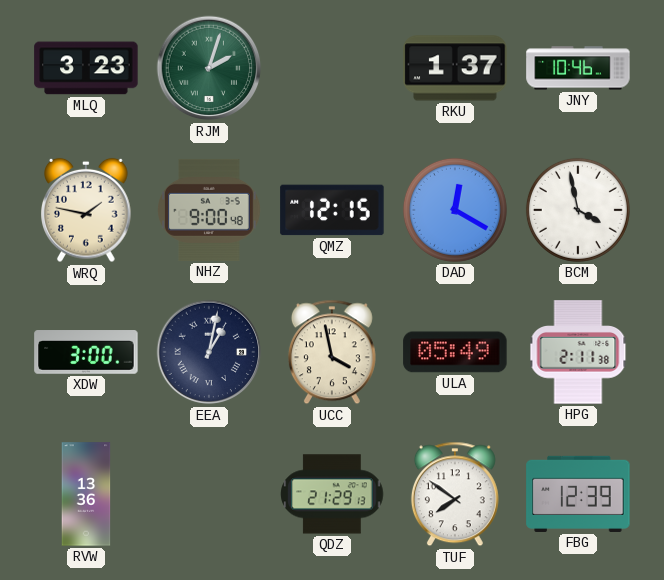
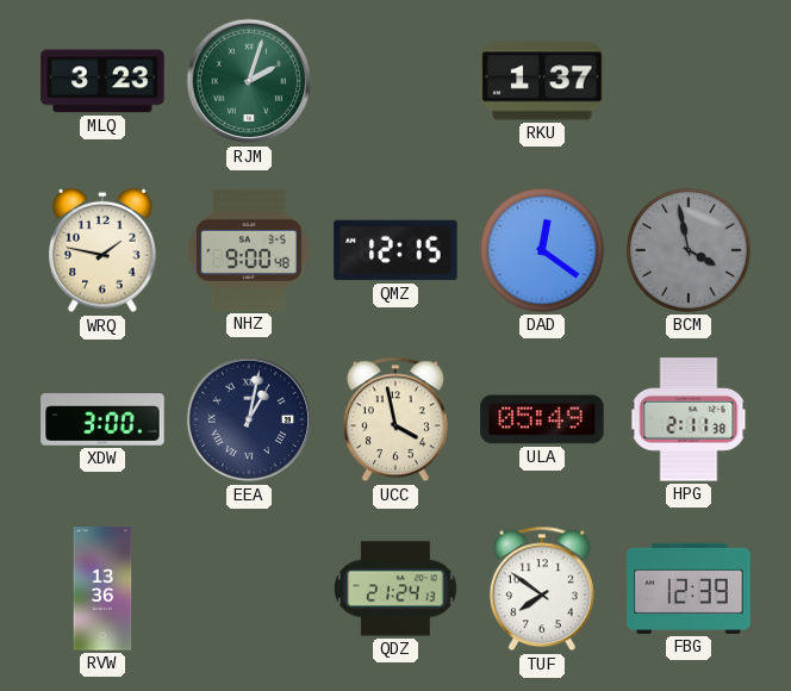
JNY: 10:46 -> none (578, 68)
DAD: 12:20 -> 12:21 (542, 250)
BCM dial: white -> grey (689, 250)
QDZ: 21:29 -> 21:24 (395, 589)
